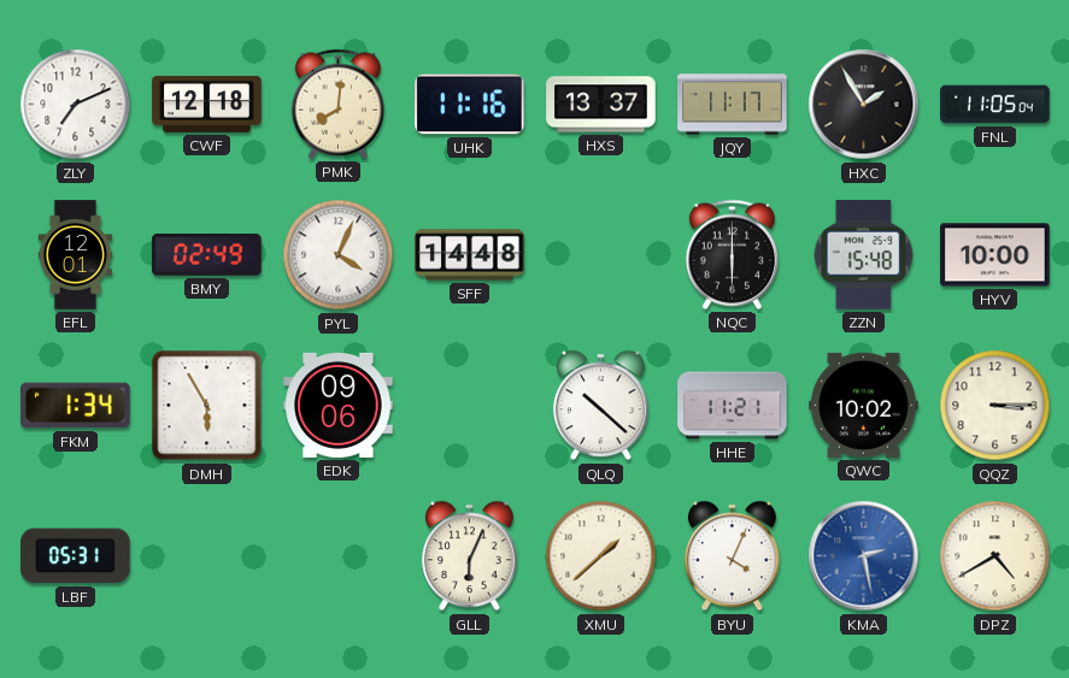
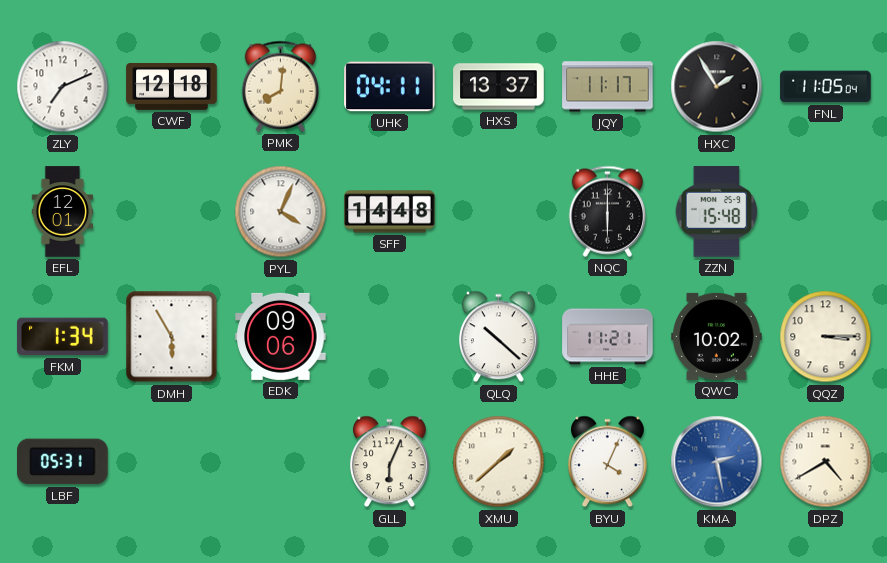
UHK: 11:16 -> 04:11 (390, 87)
BMY: 02:49 -> none (207, 255)
HYV: 10:00 -> none (995, 255)
